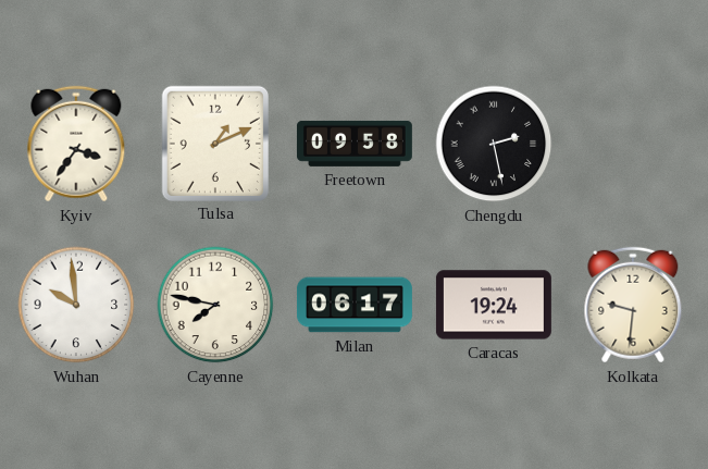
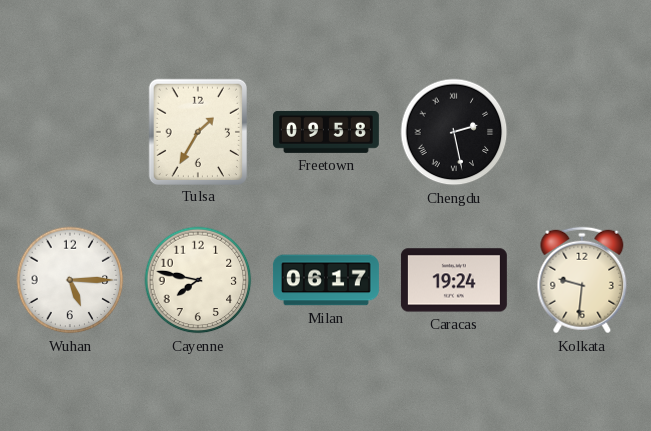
Kyiv: 3:36 -> none (76, 144)
Tulsa: 1:11 -> 1:35 (197, 131)
Wuhan: 9:59 -> 5:15 (70, 280)
